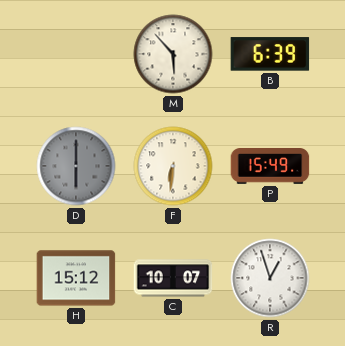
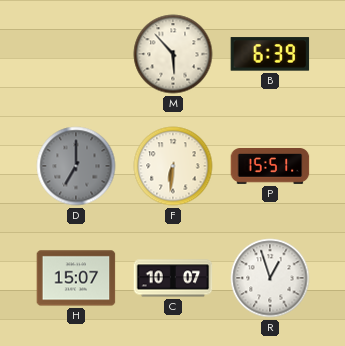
D: 6:00 -> 7:00 (76, 166)
P: 15:49 -> 15:51 (270, 167)
H: 15:12 -> 15:07 (76, 278)
